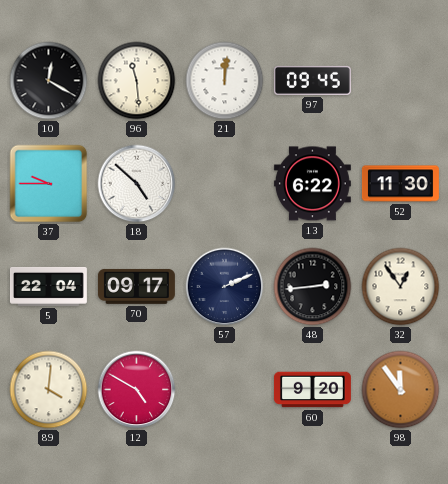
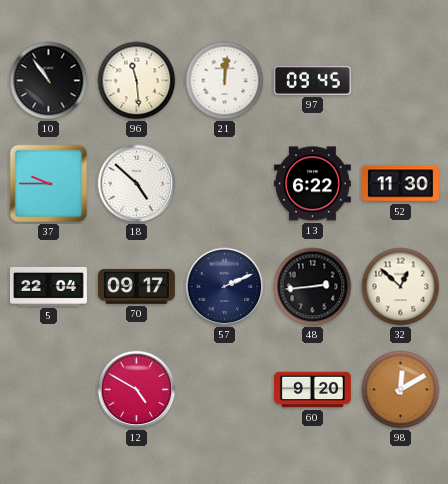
10: 12:20 -> 10:54 (49, 81)
32: 12:54 -> 12:52 (401, 287)
89: 4:01 -> none (49, 390)
98: 11:54 -> 12:10 (401, 390)
